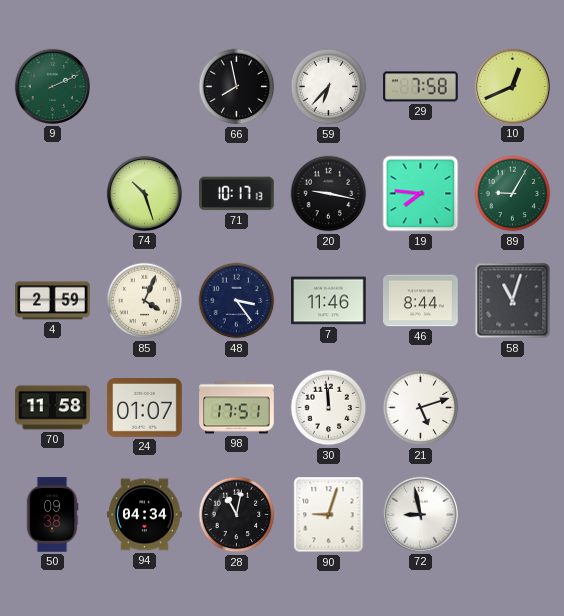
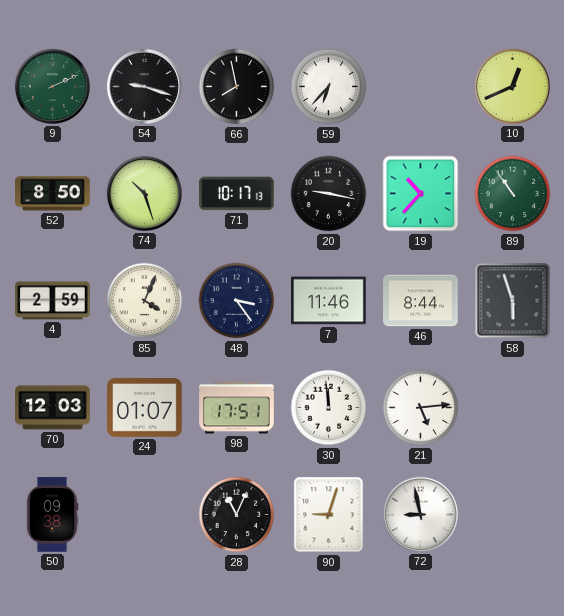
54: none -> 9:18 (144, 86)
29: 7:58 -> none (421, 87)
52: none -> 8:50 (53, 194)
19: 7:46 -> 10:37 (421, 194)
89: 9:05 -> 10:54 (513, 194)
58: 11:03 -> 5:57 (513, 301)
70: 11:58 -> 12:03 (53, 408)
21: 5:12 -> 5:14 (421, 408)
94: 04:34 -> none (145, 515)
28: 11:02 -> 11:04 (237, 515)
